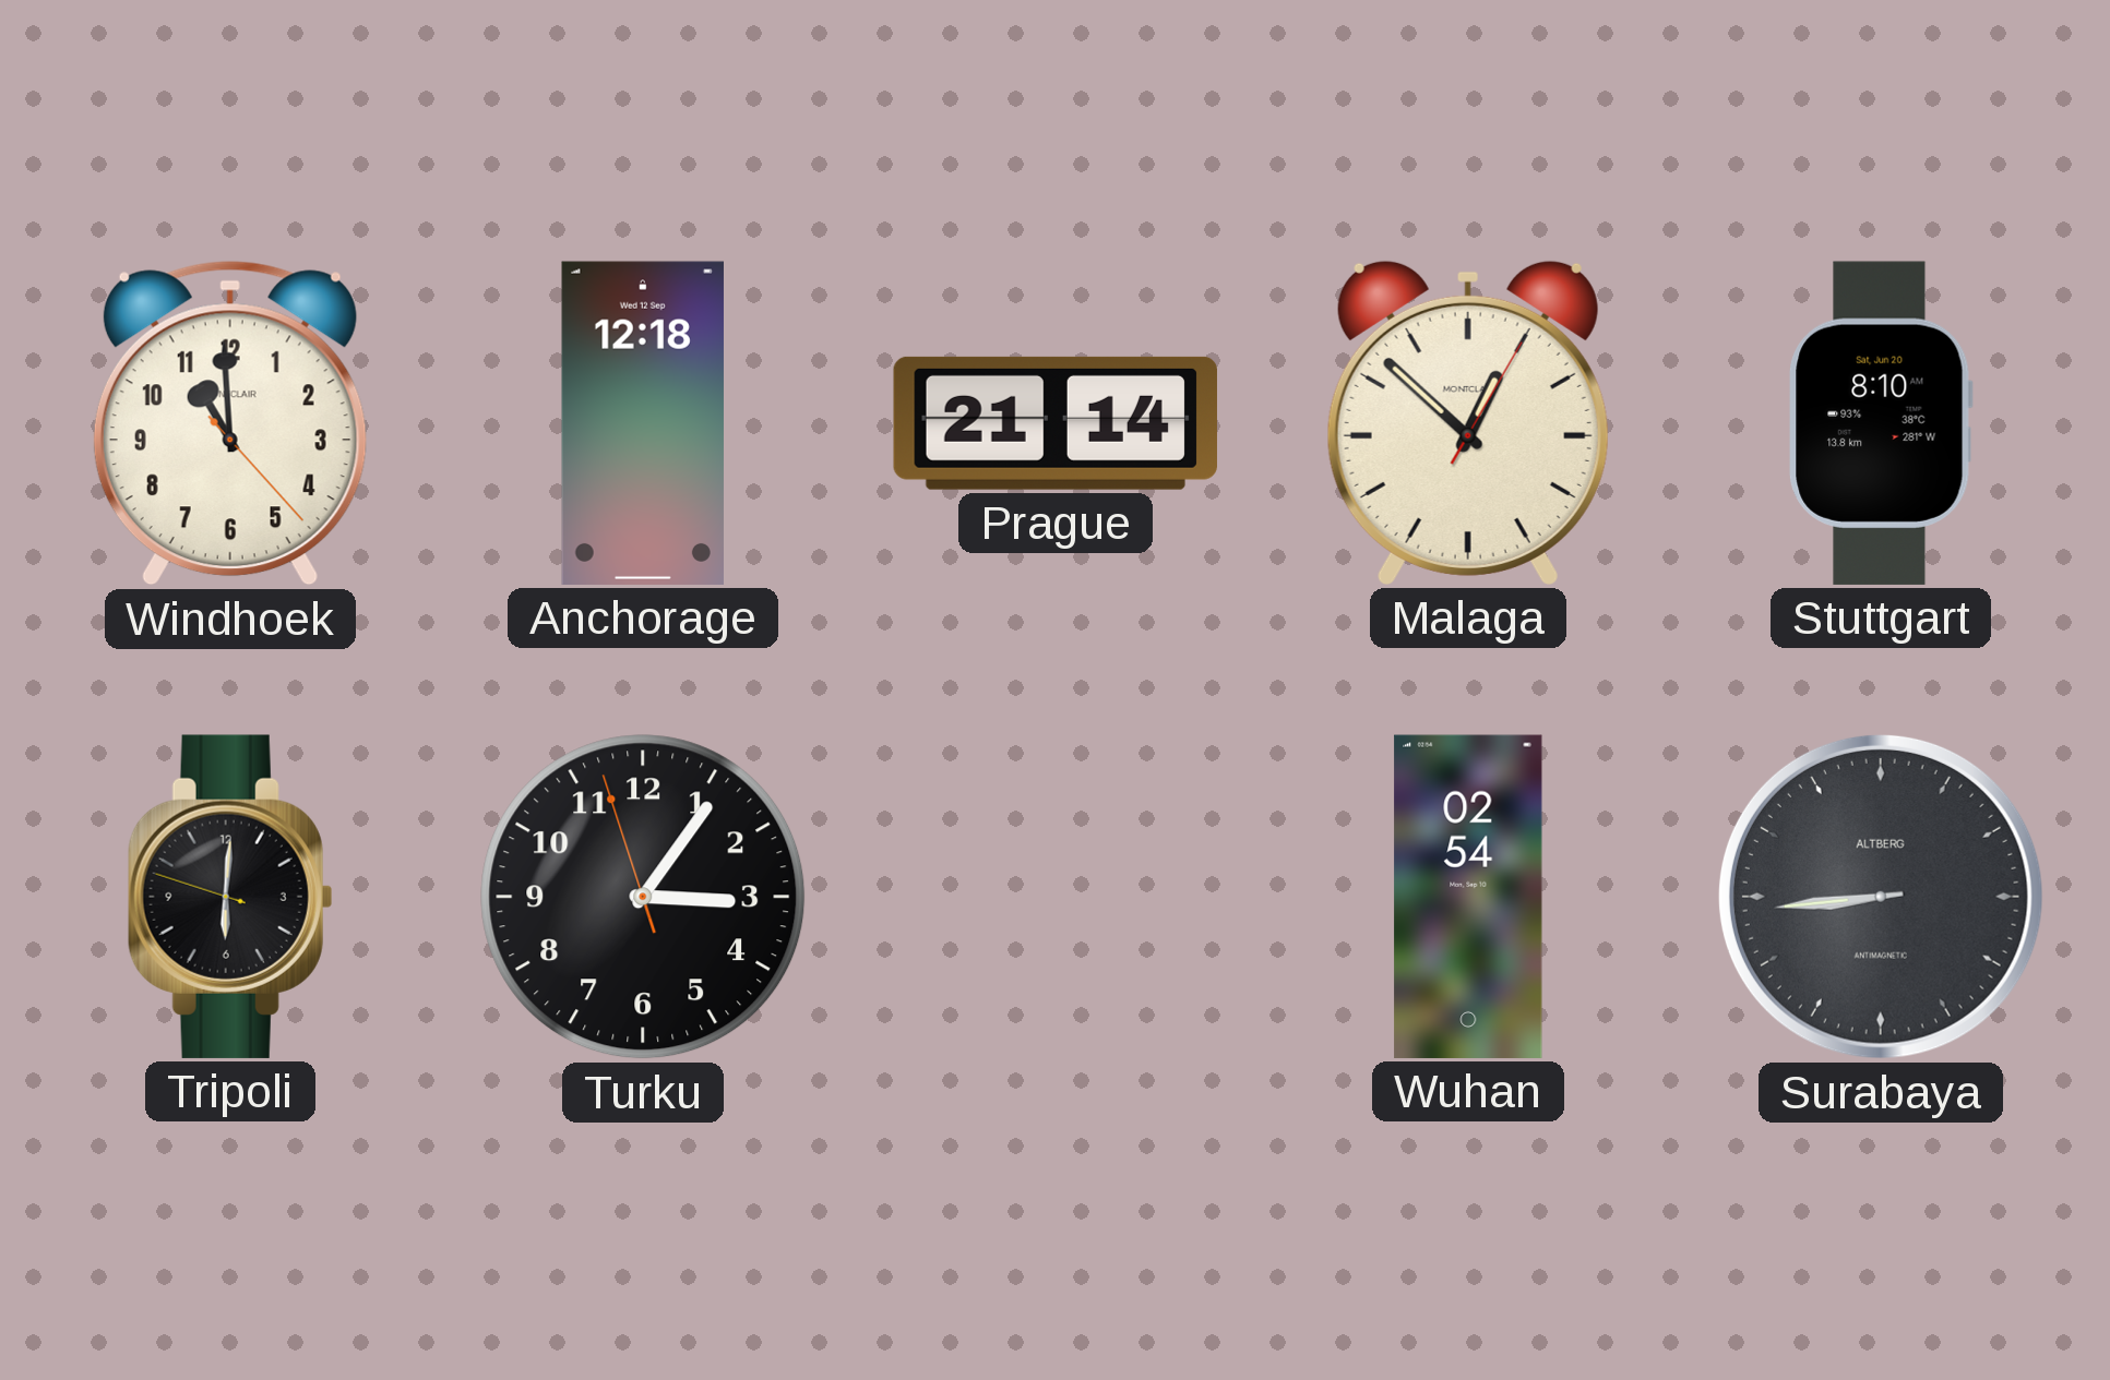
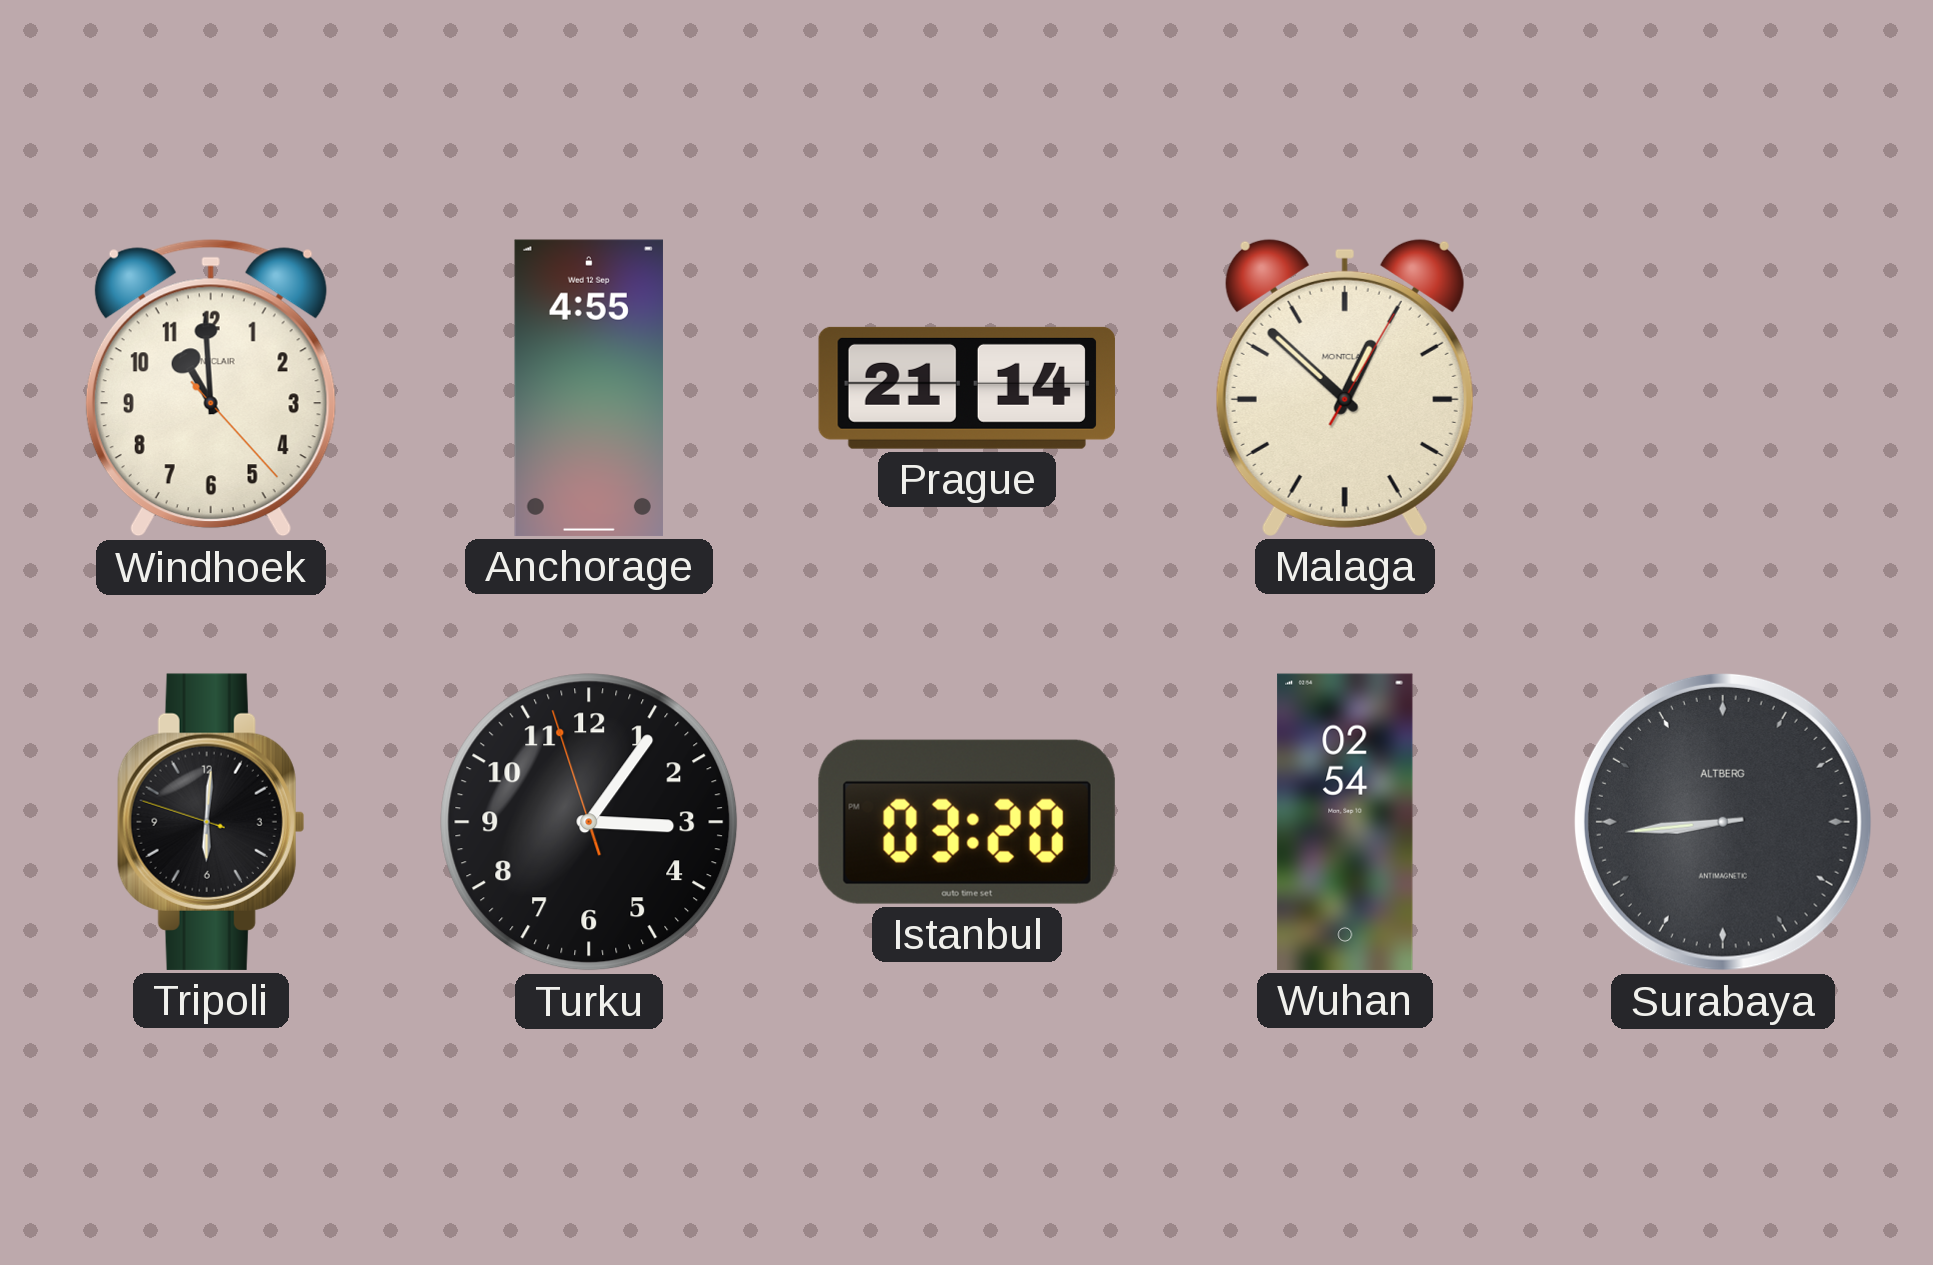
Anchorage: 12:18 -> 4:55 (589, 388)
Stuttgart: 8:10 -> none (1881, 423)
Istanbul: none -> 03:20 (967, 822)
